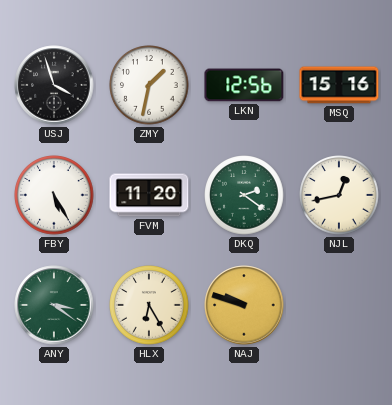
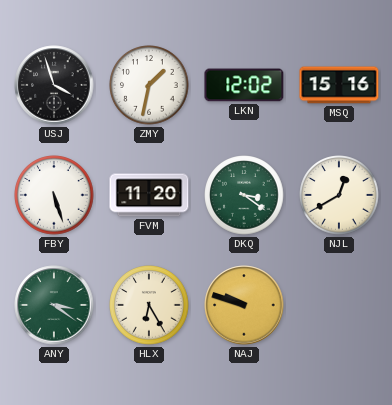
LKN: 12:56 -> 12:02 (244, 85)
FBY: 5:25 -> 5:27 (54, 195)
DKQ: 2:21 -> 3:21 (244, 195)
NJL: 12:43 -> 12:40 (339, 195)
